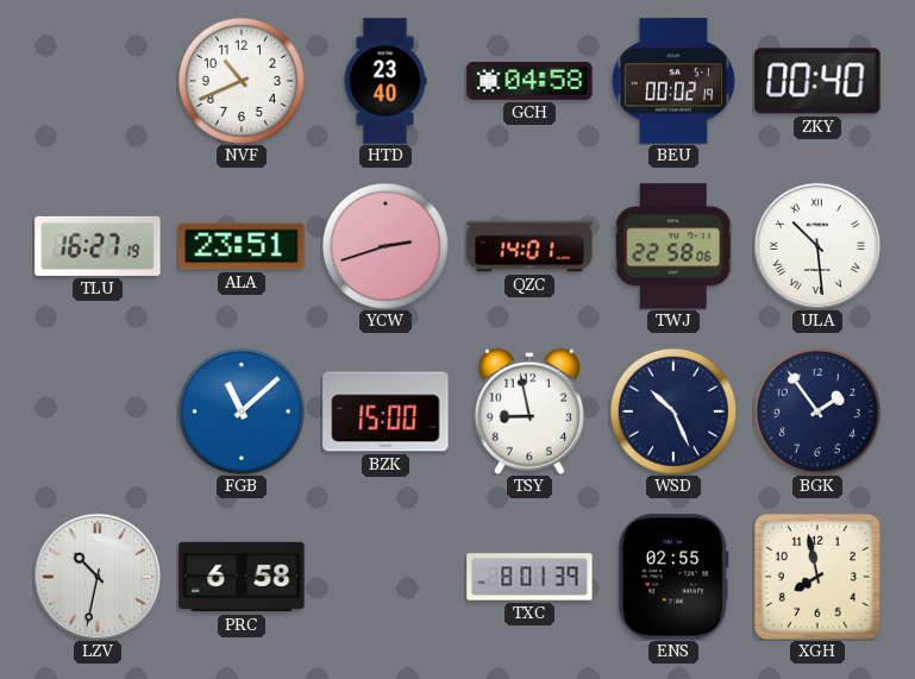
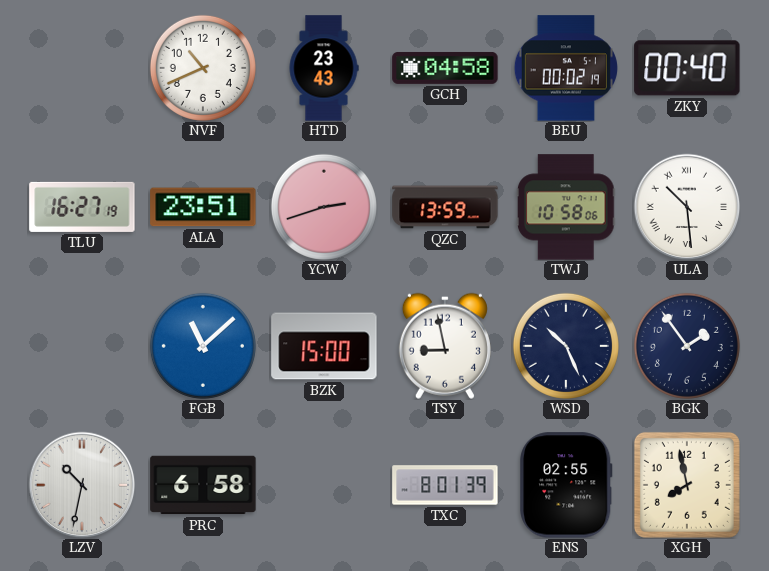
HTD: 23:40 -> 23:43 (324, 68)
QZC: 14:01 -> 13:59 (445, 207)
TWJ: 22:58 -> 10:58 (567, 207)
